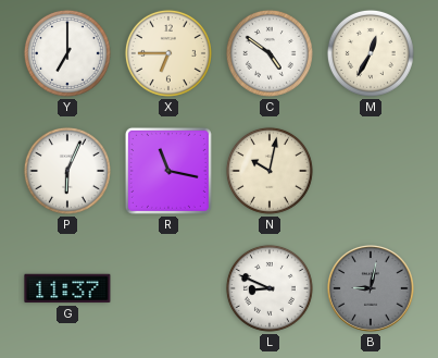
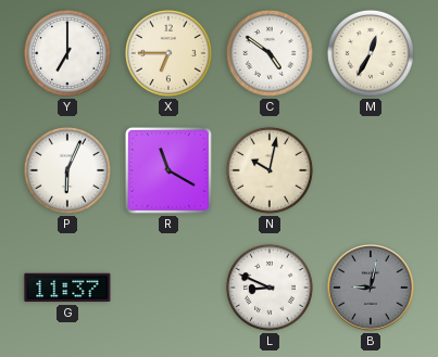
R: 11:17 -> 11:20 (168, 170)
